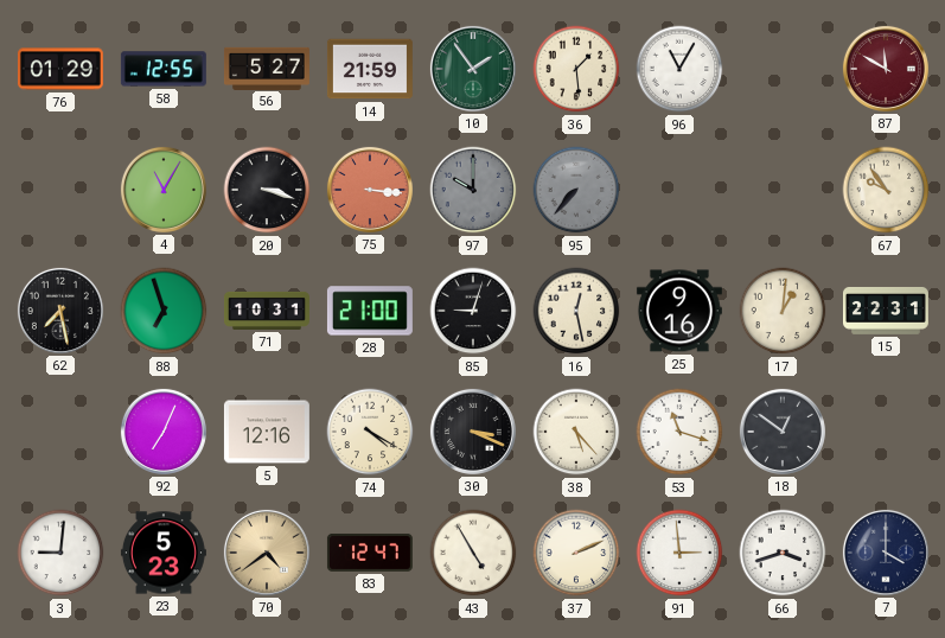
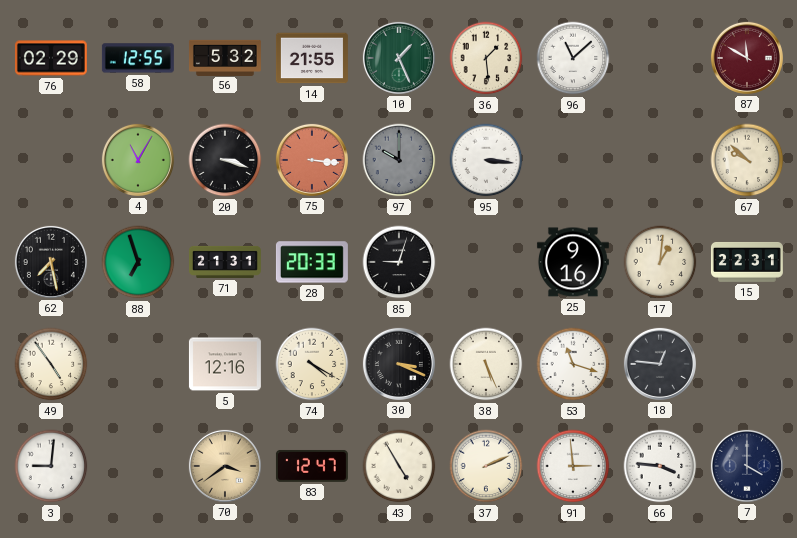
76: 01:29 -> 02:29 (51, 58)
56: 5:27 -> 5:32 (225, 57)
14: 21:59 -> 21:55 (312, 58)
10: 1:54 -> 1:26 (399, 58)
96: 11:05 -> 11:08 (573, 58)
95: 7:37 -> 3:16 (486, 160)
95 dial: grey -> white (486, 160)
67: 9:54 -> 9:52 (747, 160)
71: 10:31 -> 21:31 (225, 262)
28: 21:00 -> 20:33 (312, 262)
16: 12:28 -> none (576, 311)
49: none -> 4:54 (51, 364)
92: 7:04 -> none (164, 432)
38: 5:23 -> 5:26 (486, 364)
18: 12:51 -> 12:46 (660, 364)
23: 5:23 -> none (164, 553)
70: 4:39 -> 3:39 (225, 466)
66: 3:42 -> 3:46 (660, 466)
